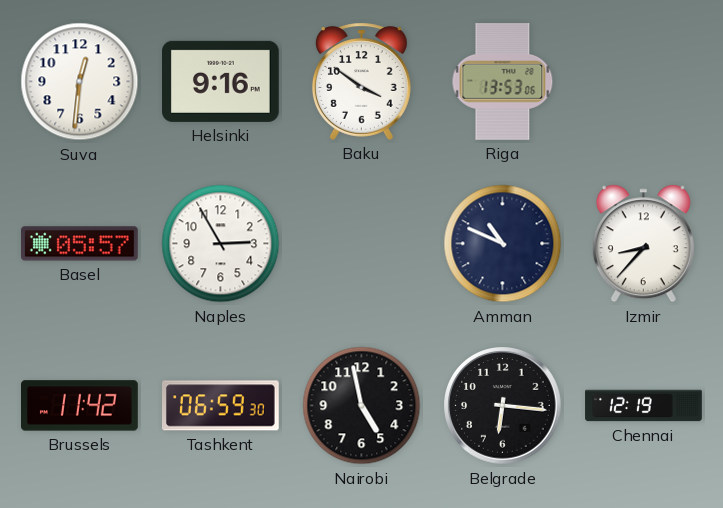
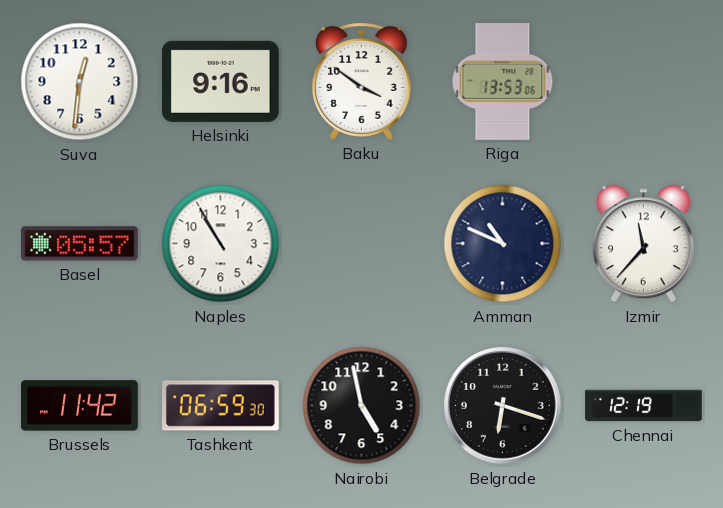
Naples: 2:55 -> 10:55 (221, 244)
Izmir: 8:37 -> 11:37 (643, 244)
Belgrade: 6:16 -> 6:18 (503, 406)
